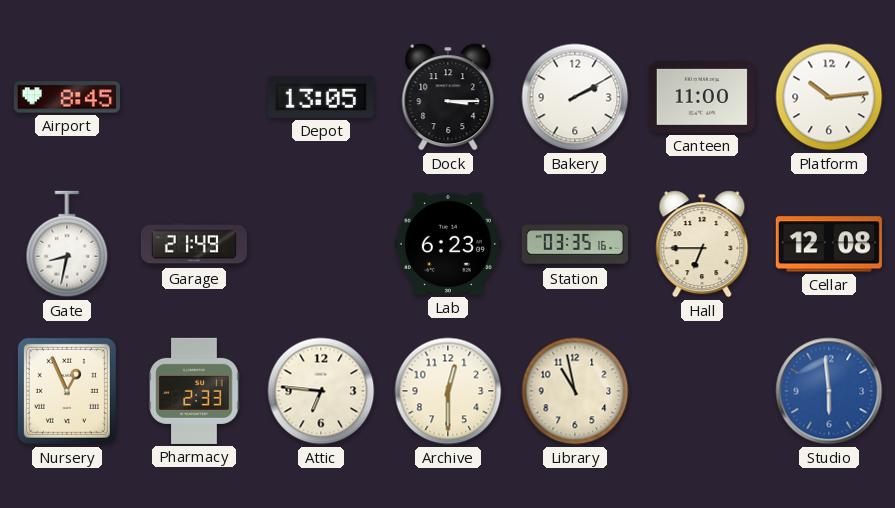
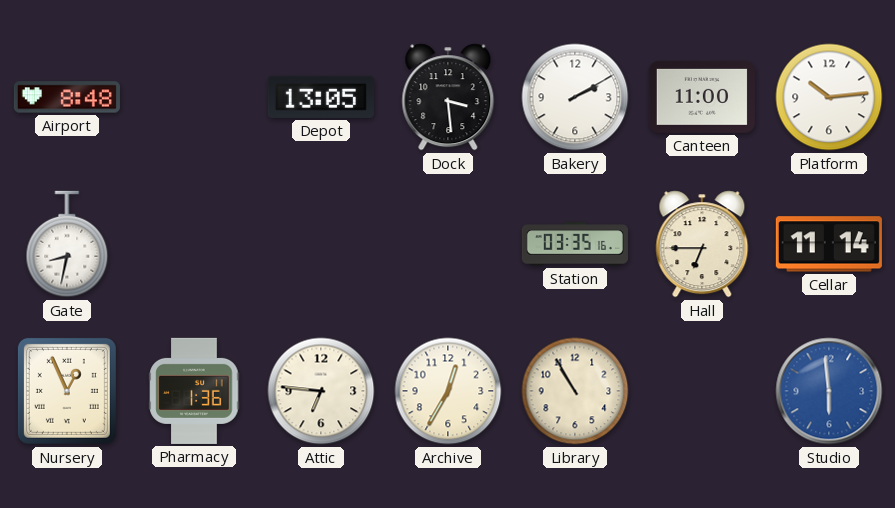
Airport: 8:45 -> 8:48 (67, 97)
Dock: 3:15 -> 3:29 (448, 97)
Garage: 21:49 -> none (194, 244)
Lab: 6:23 -> none (448, 244)
Cellar: 12:08 -> 11:14 (829, 244)
Pharmacy: 2:33 -> 1:36 (194, 391)
Archive: 12:30 -> 12:35 (448, 391)
Library: 10:58 -> 10:55 (575, 391)
